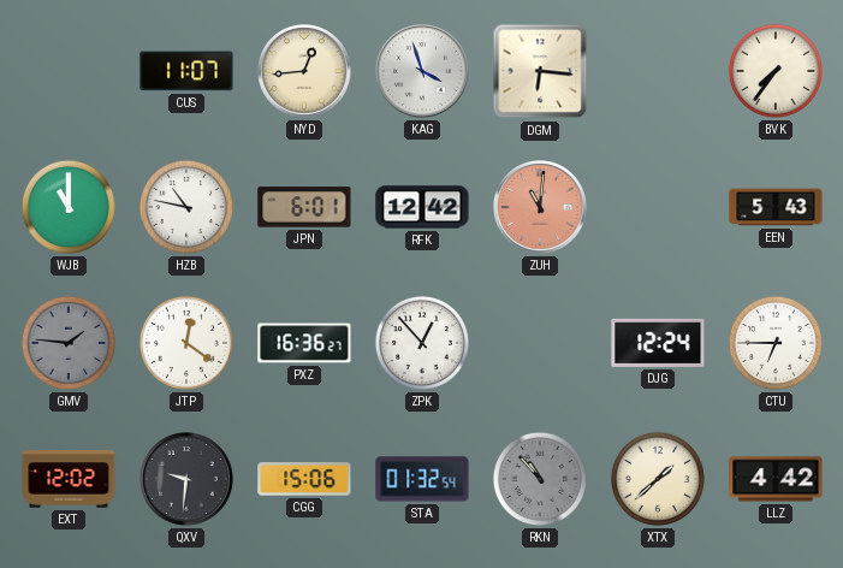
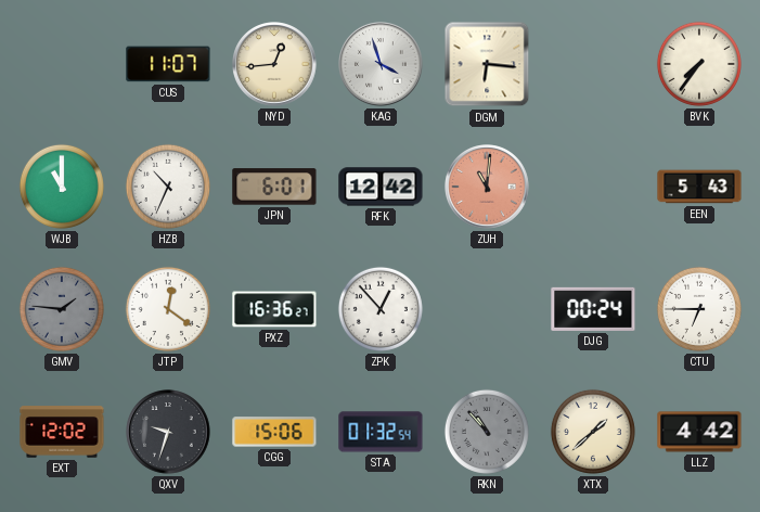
HZB: 10:47 -> 10:34 (168, 187)
DJG: 12:24 -> 00:24 (593, 309)
QXV: 9:31 -> 9:33 (168, 432)
